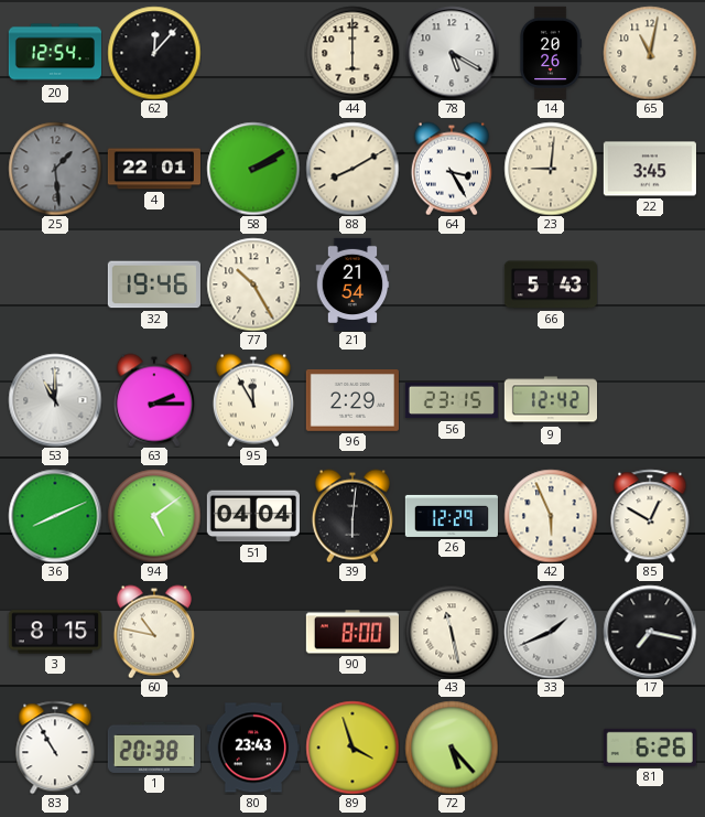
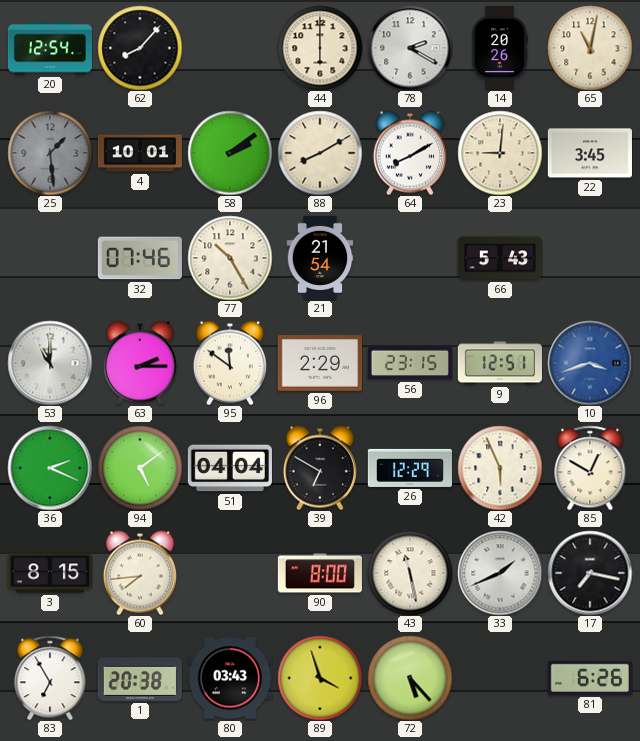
62: 12:07 -> 8:07 (140, 48)
78: 5:20 -> 2:20 (410, 48)
4: 22:01 -> 10:01 (140, 153)
58: 2:10 -> 2:09 (230, 153)
64: 3:25 -> 8:10 (410, 153)
32: 19:46 -> 07:46 (140, 258)
95: 11:55 -> 11:51 (230, 363)
9: 12:42 -> 12:51 (499, 363)
10: none -> 3:42 (590, 363)
36: 8:11 -> 2:19 (50, 468)
39: 6:01 -> 6:50 (320, 468)
60: 10:47 -> 7:44 (140, 573)
83: 10:55 -> 6:55 (50, 678)
80: 23:43 -> 03:43 (230, 678)
